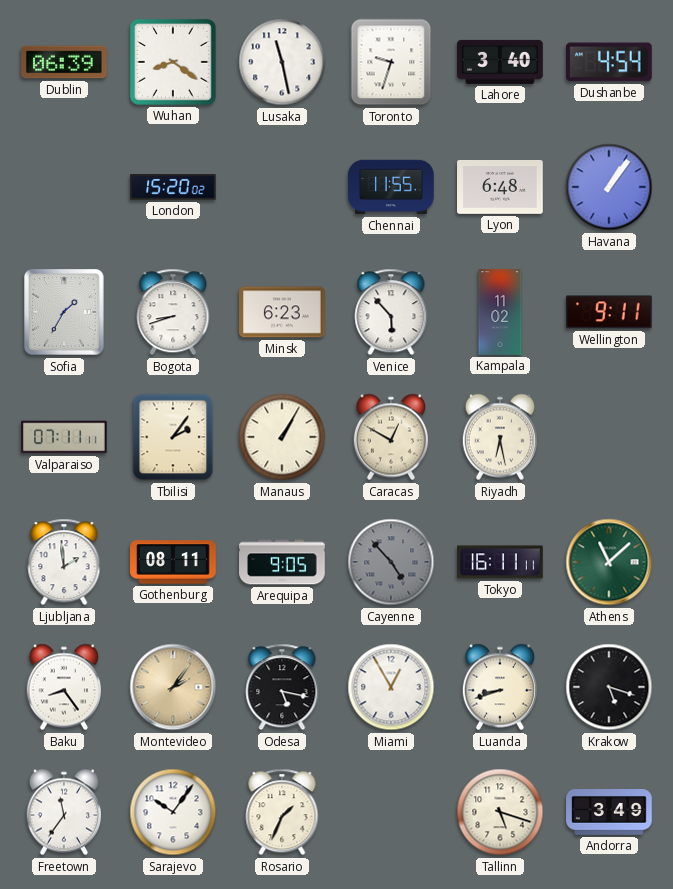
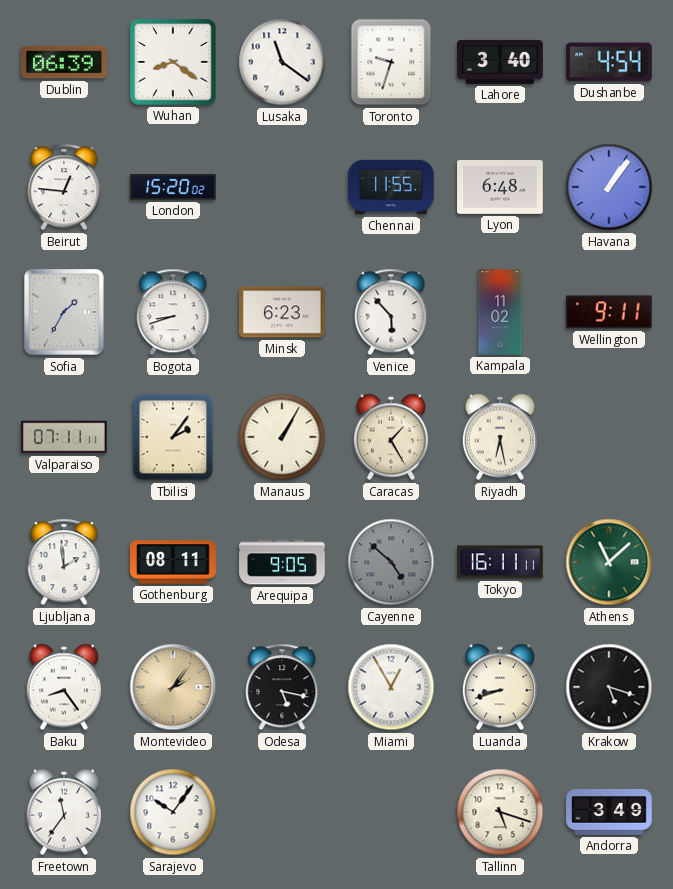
Lusaka: 11:28 -> 11:21 (282, 62)
Beirut: none -> 12:46 (64, 187)
Caracas: 12:50 -> 1:25 (390, 437)
Cayenne: 4:53 -> 4:52 (391, 562)
Rosario: 1:34 -> none (282, 812)
